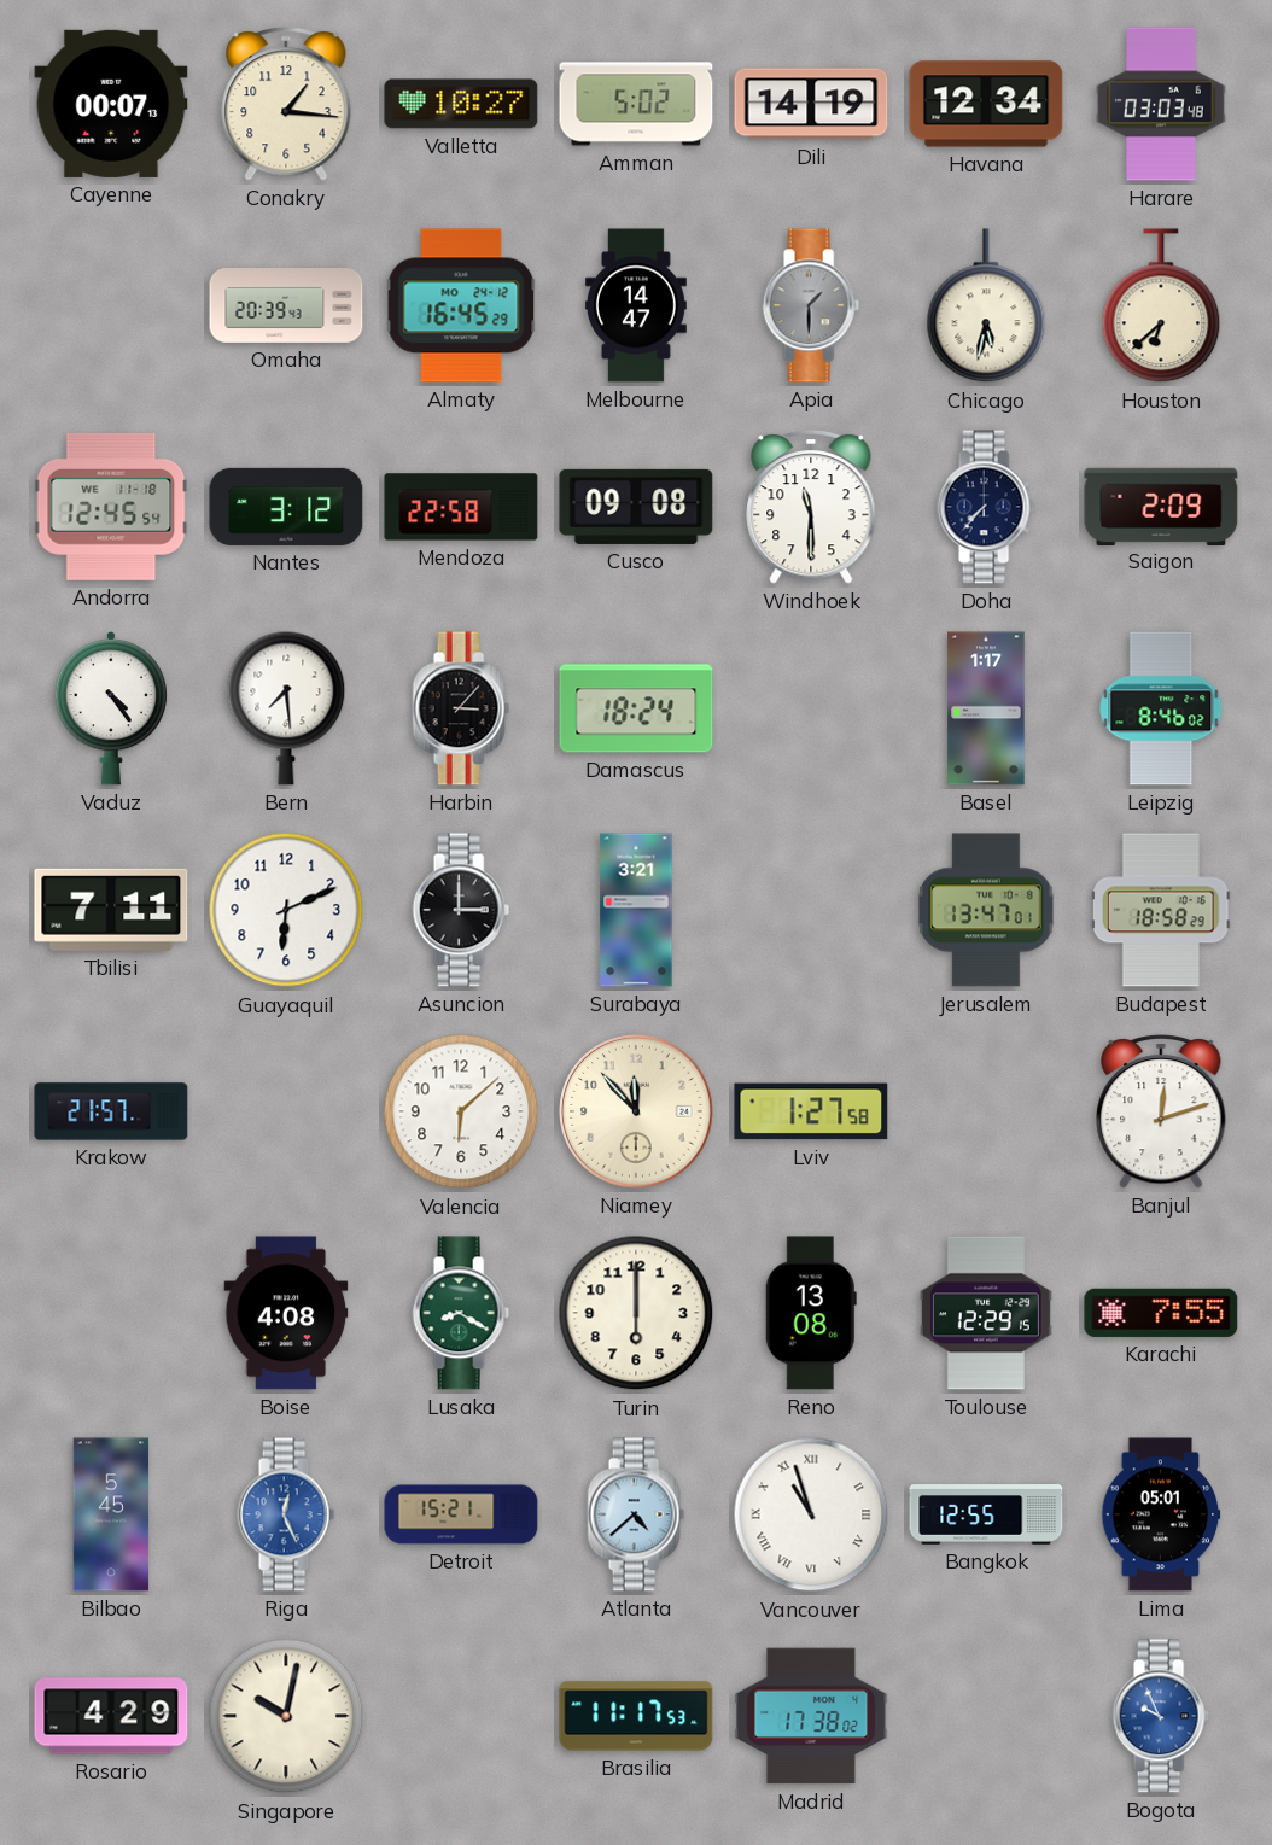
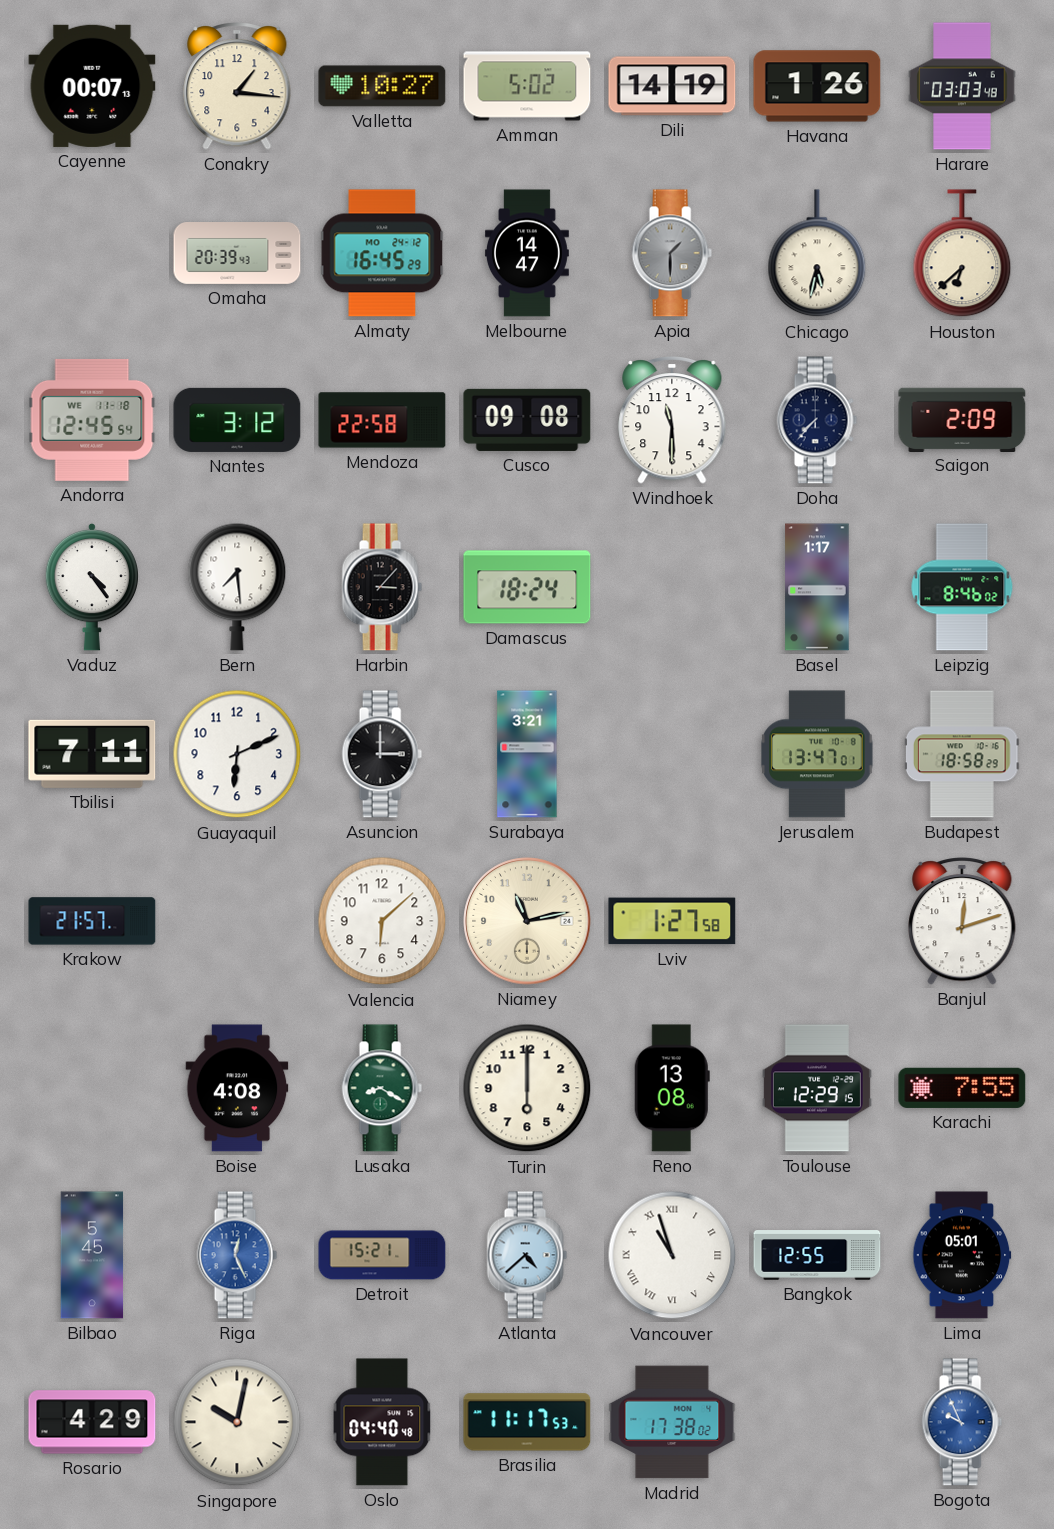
Havana: 12:34 -> 1:26 (817, 86)
Niamey: 11:53 -> 11:13 (527, 921)
Oslo: none -> 04:40 (382, 1422)
